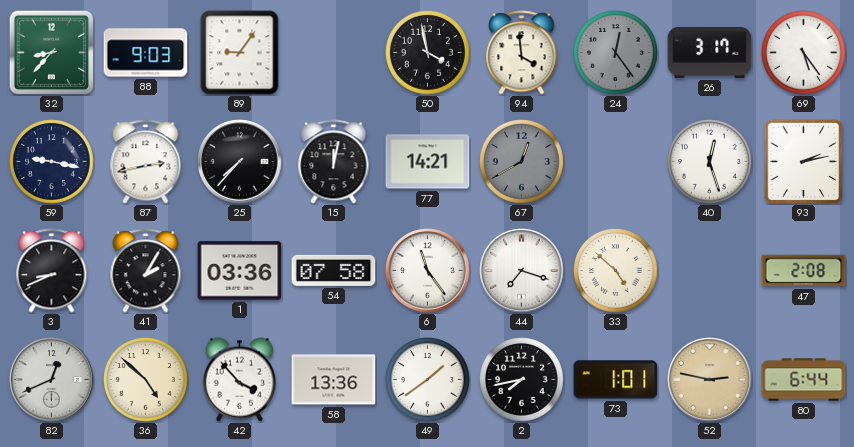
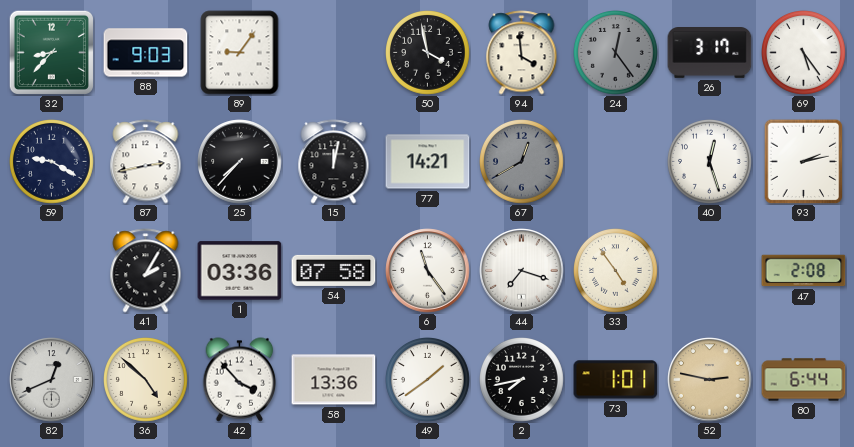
59: 9:17 -> 9:20 (52, 162)
3: 8:41 -> none (52, 271)
33: 4:52 -> 4:54 (616, 271)
